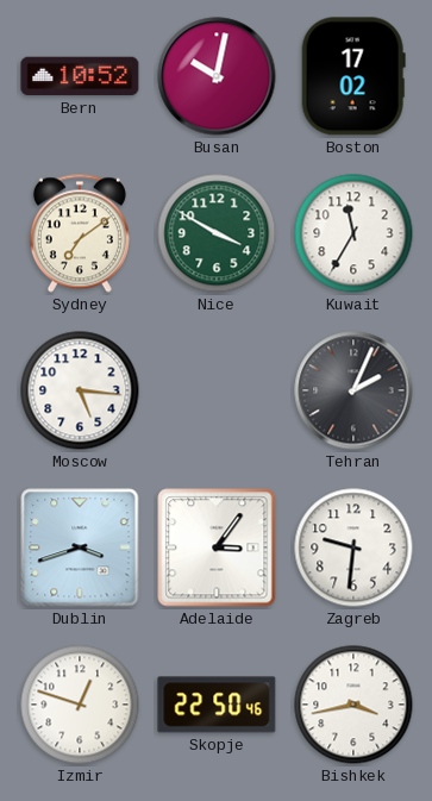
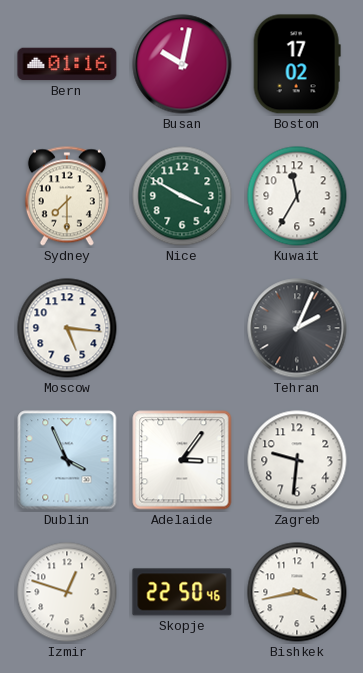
Bern: 10:52 -> 01:16 (67, 64)
Sydney: 7:09 -> 7:30 (67, 196)
Dublin: 3:42 -> 3:56 (67, 460)
